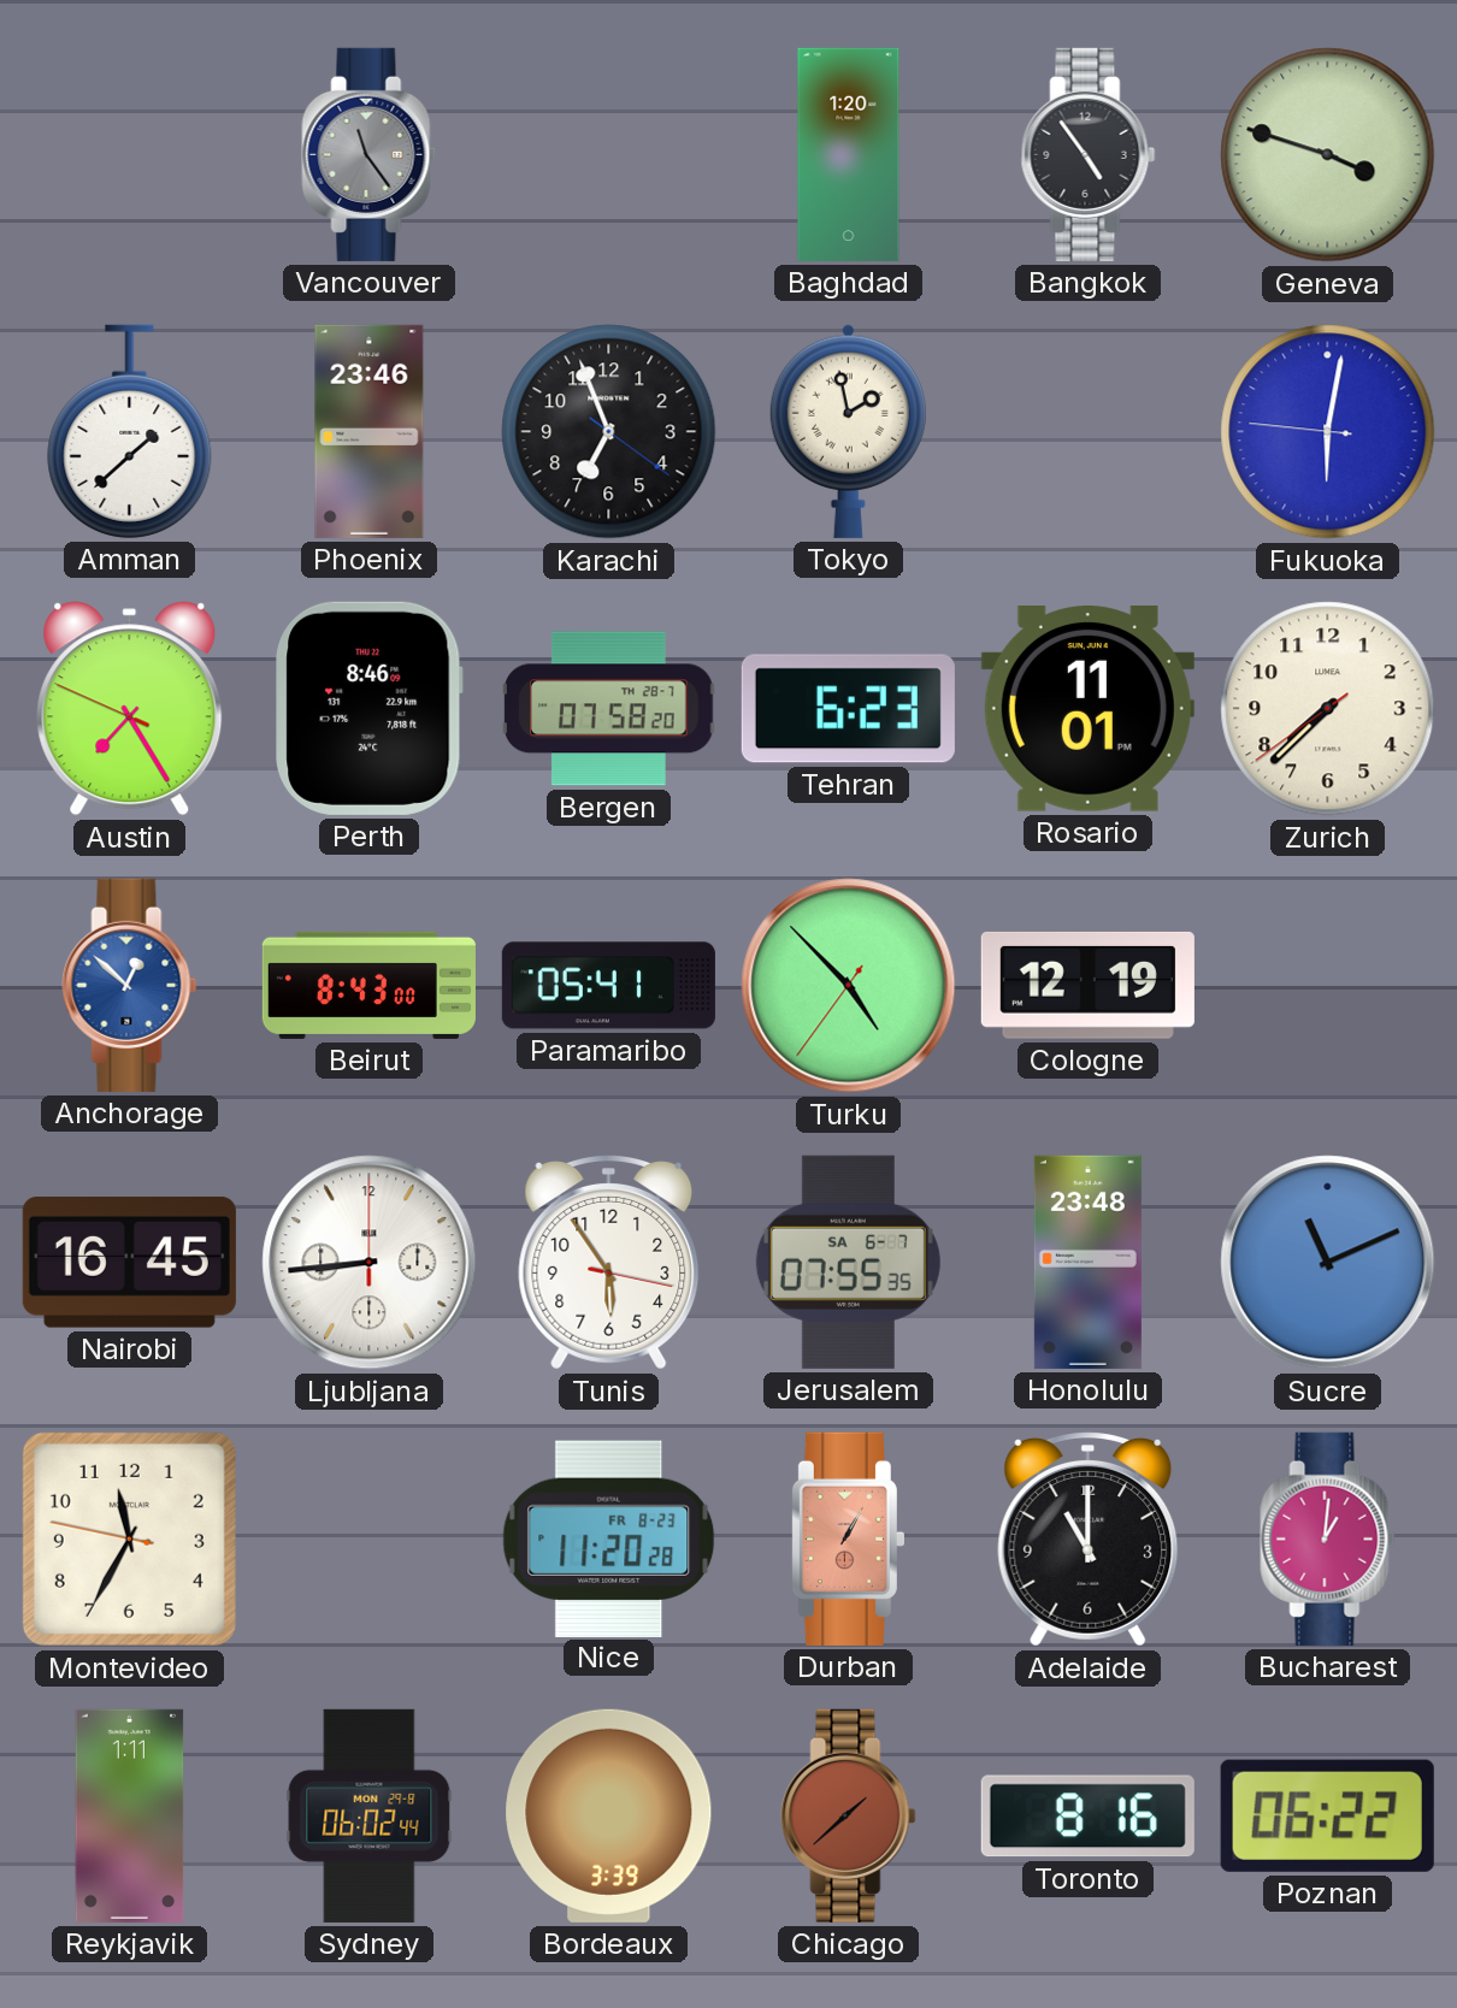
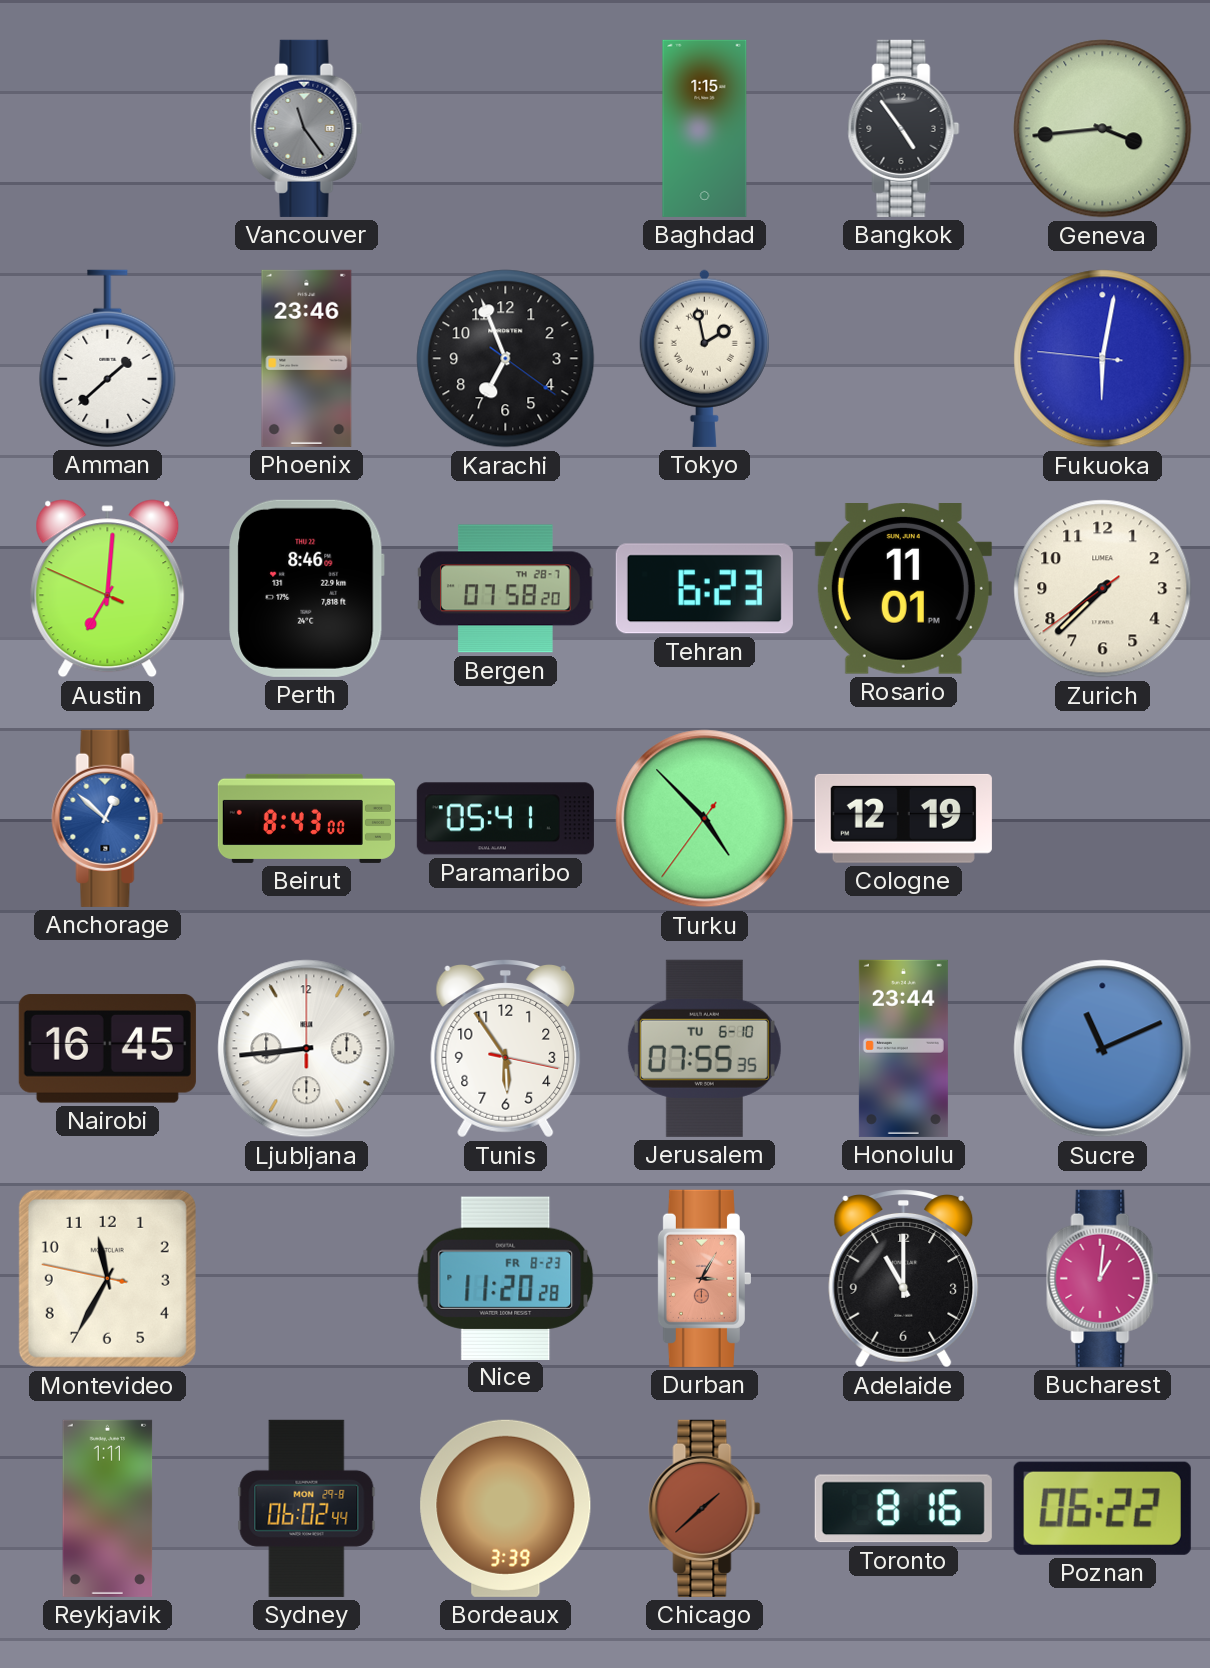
Baghdad: 1:20 -> 1:15 (705, 128)
Geneva: 3:48 -> 3:44 (1103, 129)
Austin: 7:24 -> 7:00 (108, 589)
Jerusalem date: SA 6-7 -> TU 6-10 (704, 1048)
Honolulu: 23:48 -> 23:44 (903, 1048)
Durban: 1:05 -> 3:05 (704, 1278)
